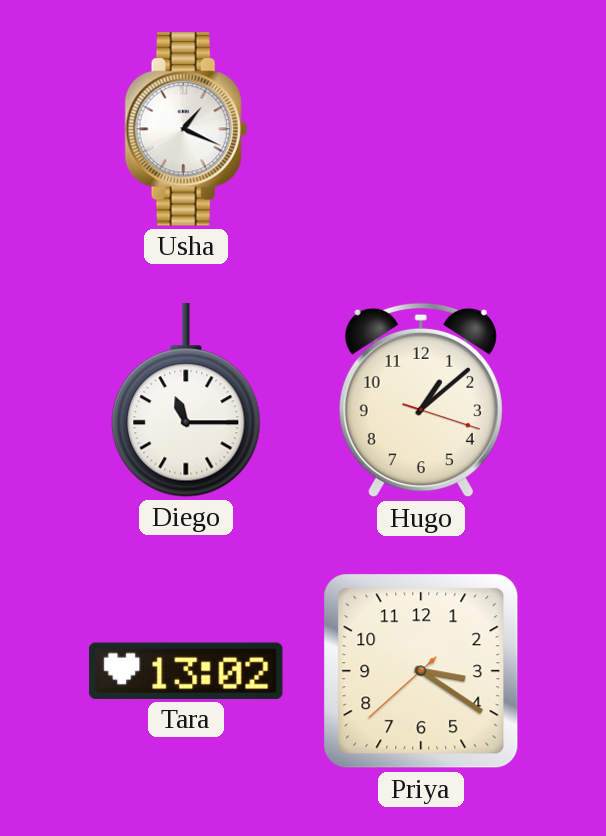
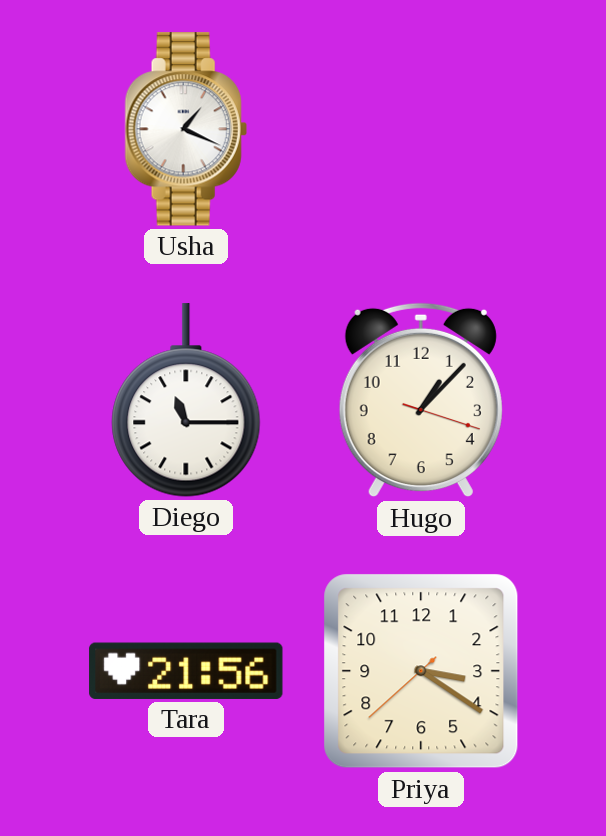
Hugo: 1:08 -> 1:07 (421, 400)
Tara: 13:02 -> 21:56 (186, 671)
